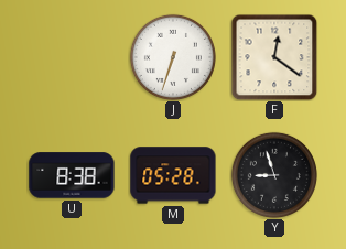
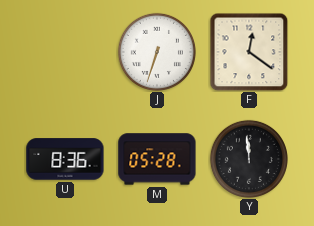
U: 8:38 -> 8:36 (65, 159)
Y: 8:57 -> 11:59 (249, 159)
